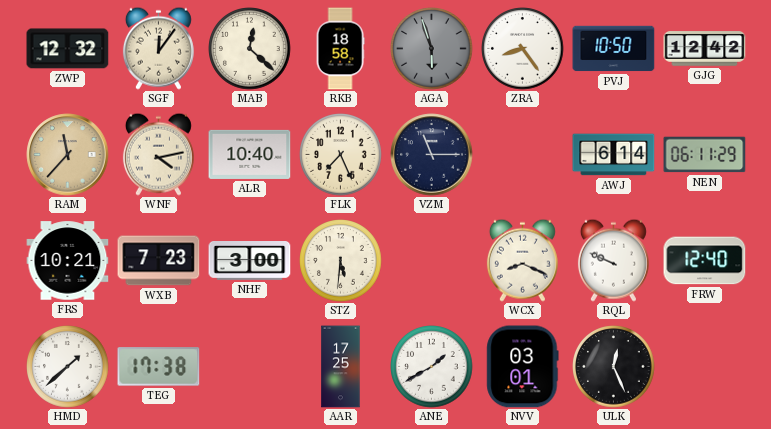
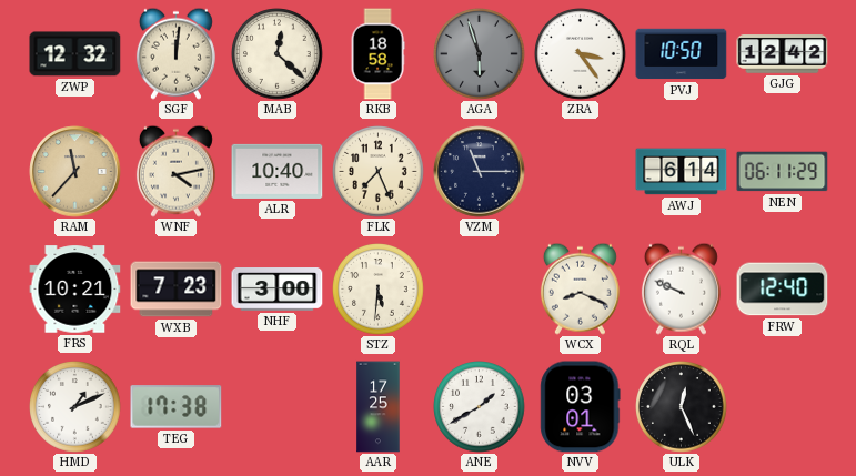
SGF: 12:06 -> 12:01 (175, 53)
ZRA: 8:24 -> 3:24 (581, 54)
HMD: 1:38 -> 1:11 (75, 407)
